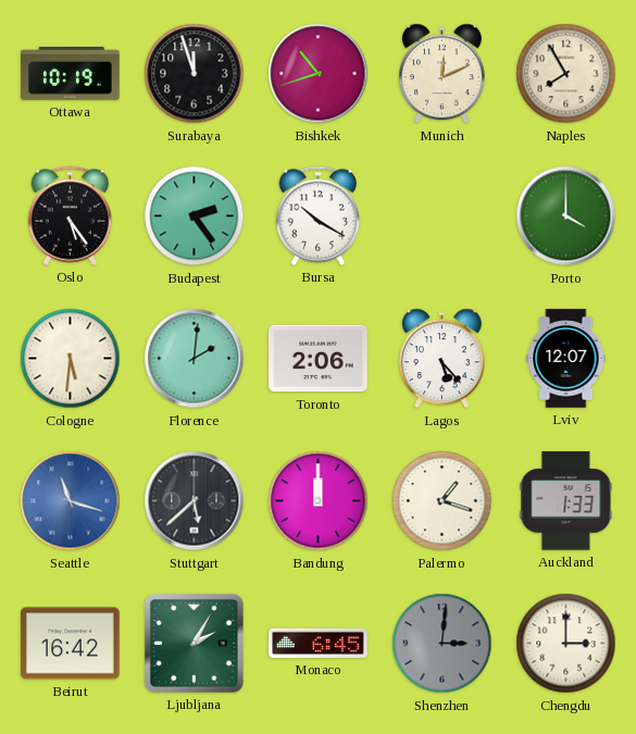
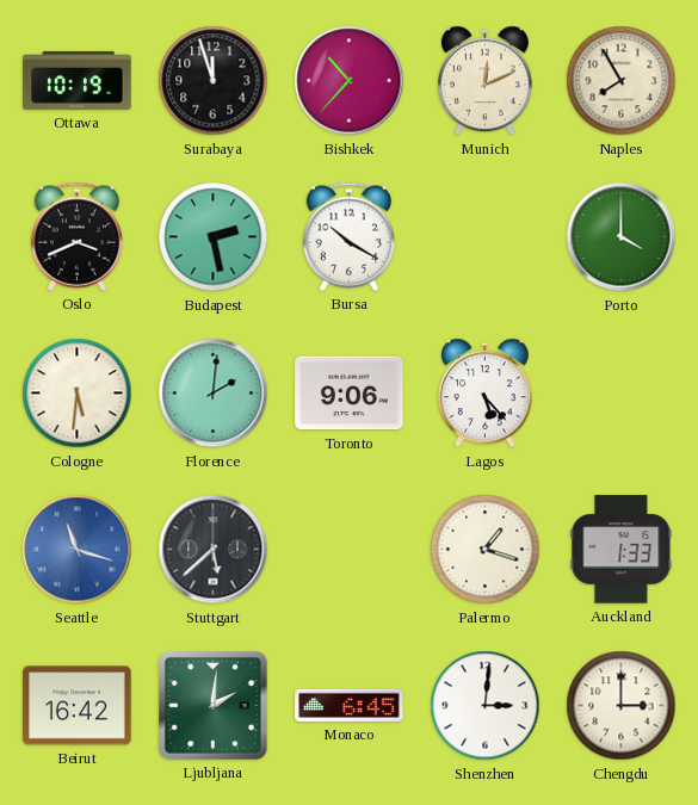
Bishkek: 10:42 -> 10:37 (350, 81)
Oslo: 5:24 -> 3:41 (78, 236)
Budapest: 2:24 -> 2:28 (214, 237)
Toronto: 2:06 -> 9:06 (350, 394)
Lviv: 12:07 -> none (566, 359)
Bandung: 12:00 -> none (319, 501)
Ljubljana: 2:05 -> 2:01 (212, 705)
Shenzhen dial: grey -> white (486, 706)
